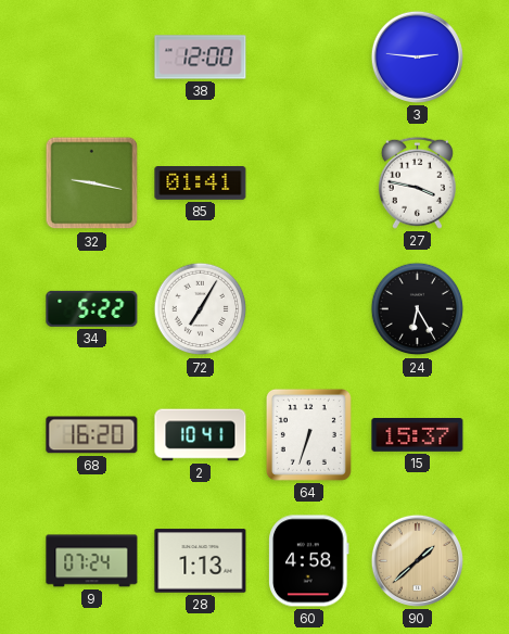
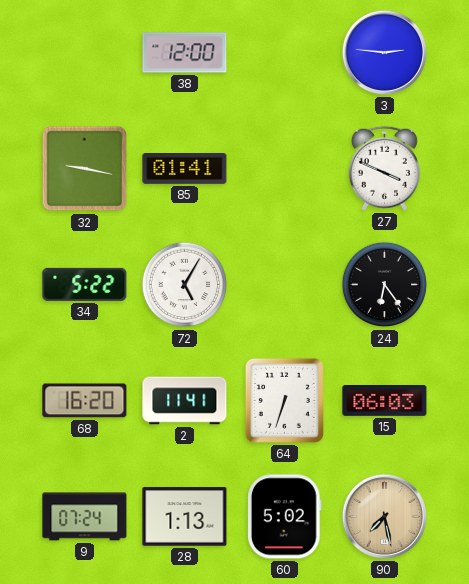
27: 3:47 -> 3:49 (384, 168)
72: 7:05 -> 5:05 (185, 285)
24: 6:25 -> 6:24 (385, 285)
2: 10:41 -> 11:41 (185, 401)
15: 15:37 -> 06:03 (385, 401)
60: 4:58 -> 5:02 (285, 517)
90: 1:38 -> 7:28 (384, 516)
